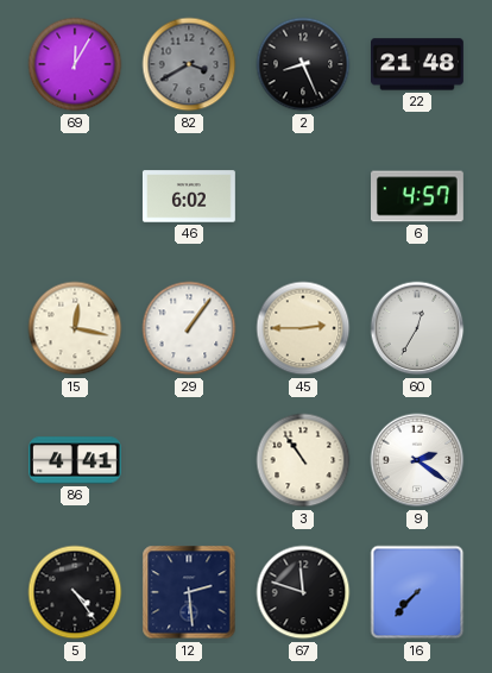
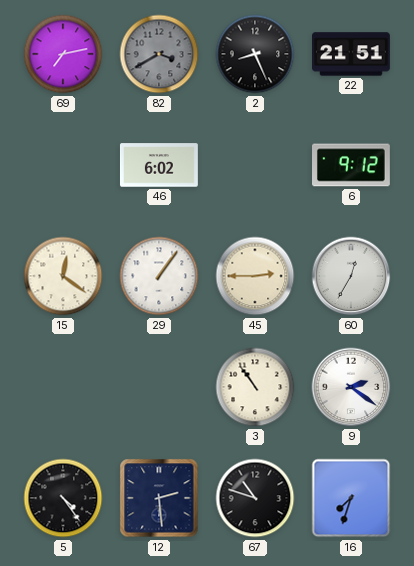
69: 12:05 -> 7:13 (63, 54)
22: 21:48 -> 21:51 (352, 54)
6: 4:57 -> 9:12 (352, 165)
15: 12:17 -> 12:21 (63, 276)
86: 4:41 -> none (75, 460)
67: 11:48 -> 10:48 (255, 498)
16: 7:37 -> 7:33 (351, 498)
